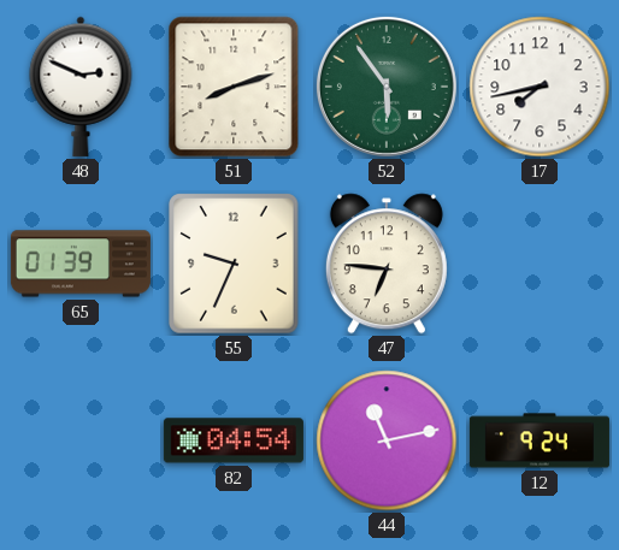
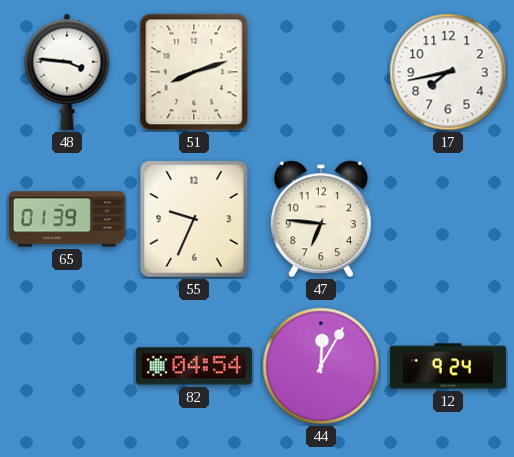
48: 2:49 -> 3:46 (67, 72)
52: 5:54 -> none (387, 87)
44: 11:13 -> 12:05 (321, 366)
